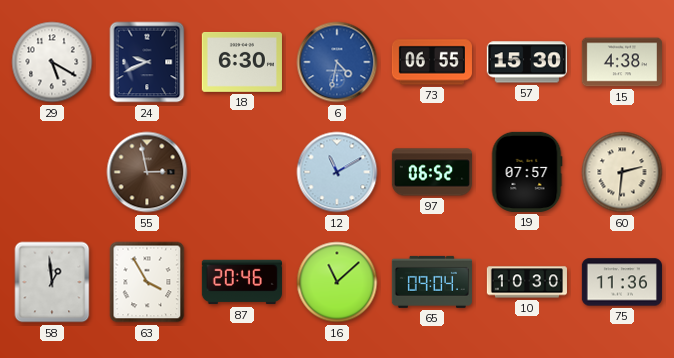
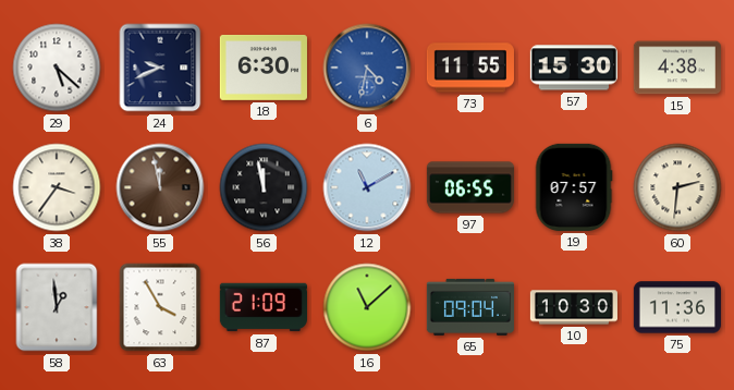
29: 5:20 -> 5:22 (57, 68)
73: 06:55 -> 11:55 (470, 68)
38: none -> 3:36 (57, 187)
55: 2:58 -> 11:58 (160, 187)
56: none -> 11:58 (264, 187)
97: 06:52 -> 06:55 (469, 187)
87: 20:46 -> 21:09 (264, 307)
